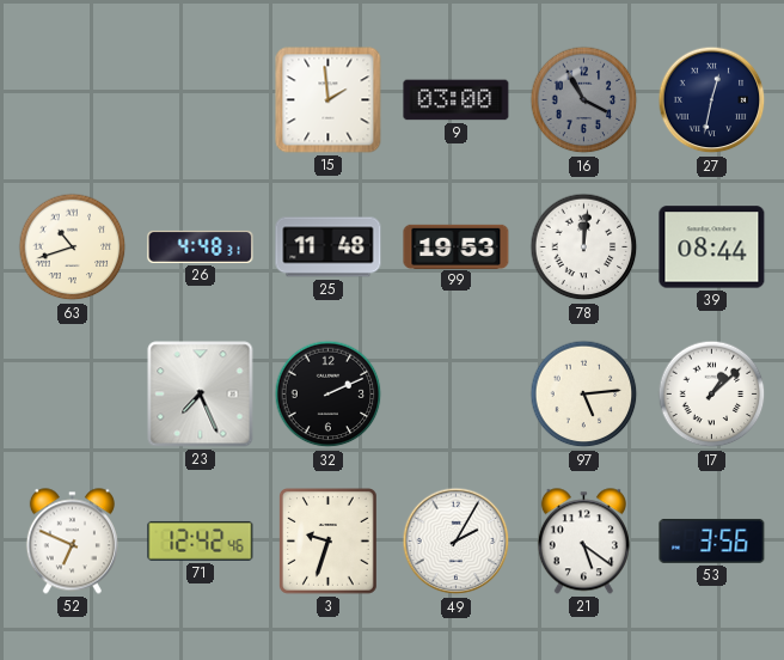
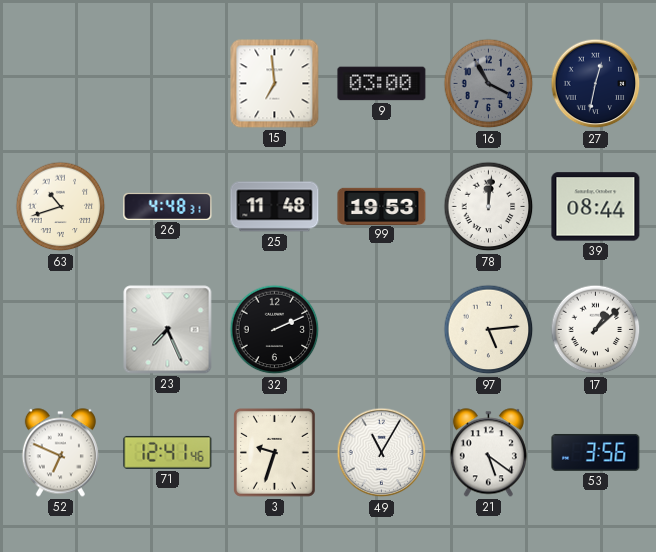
15: 1:59 -> 6:59 (275, 84)
71: 12:42 -> 12:41 (168, 452)
49: 2:05 -> 11:05 (382, 453)
